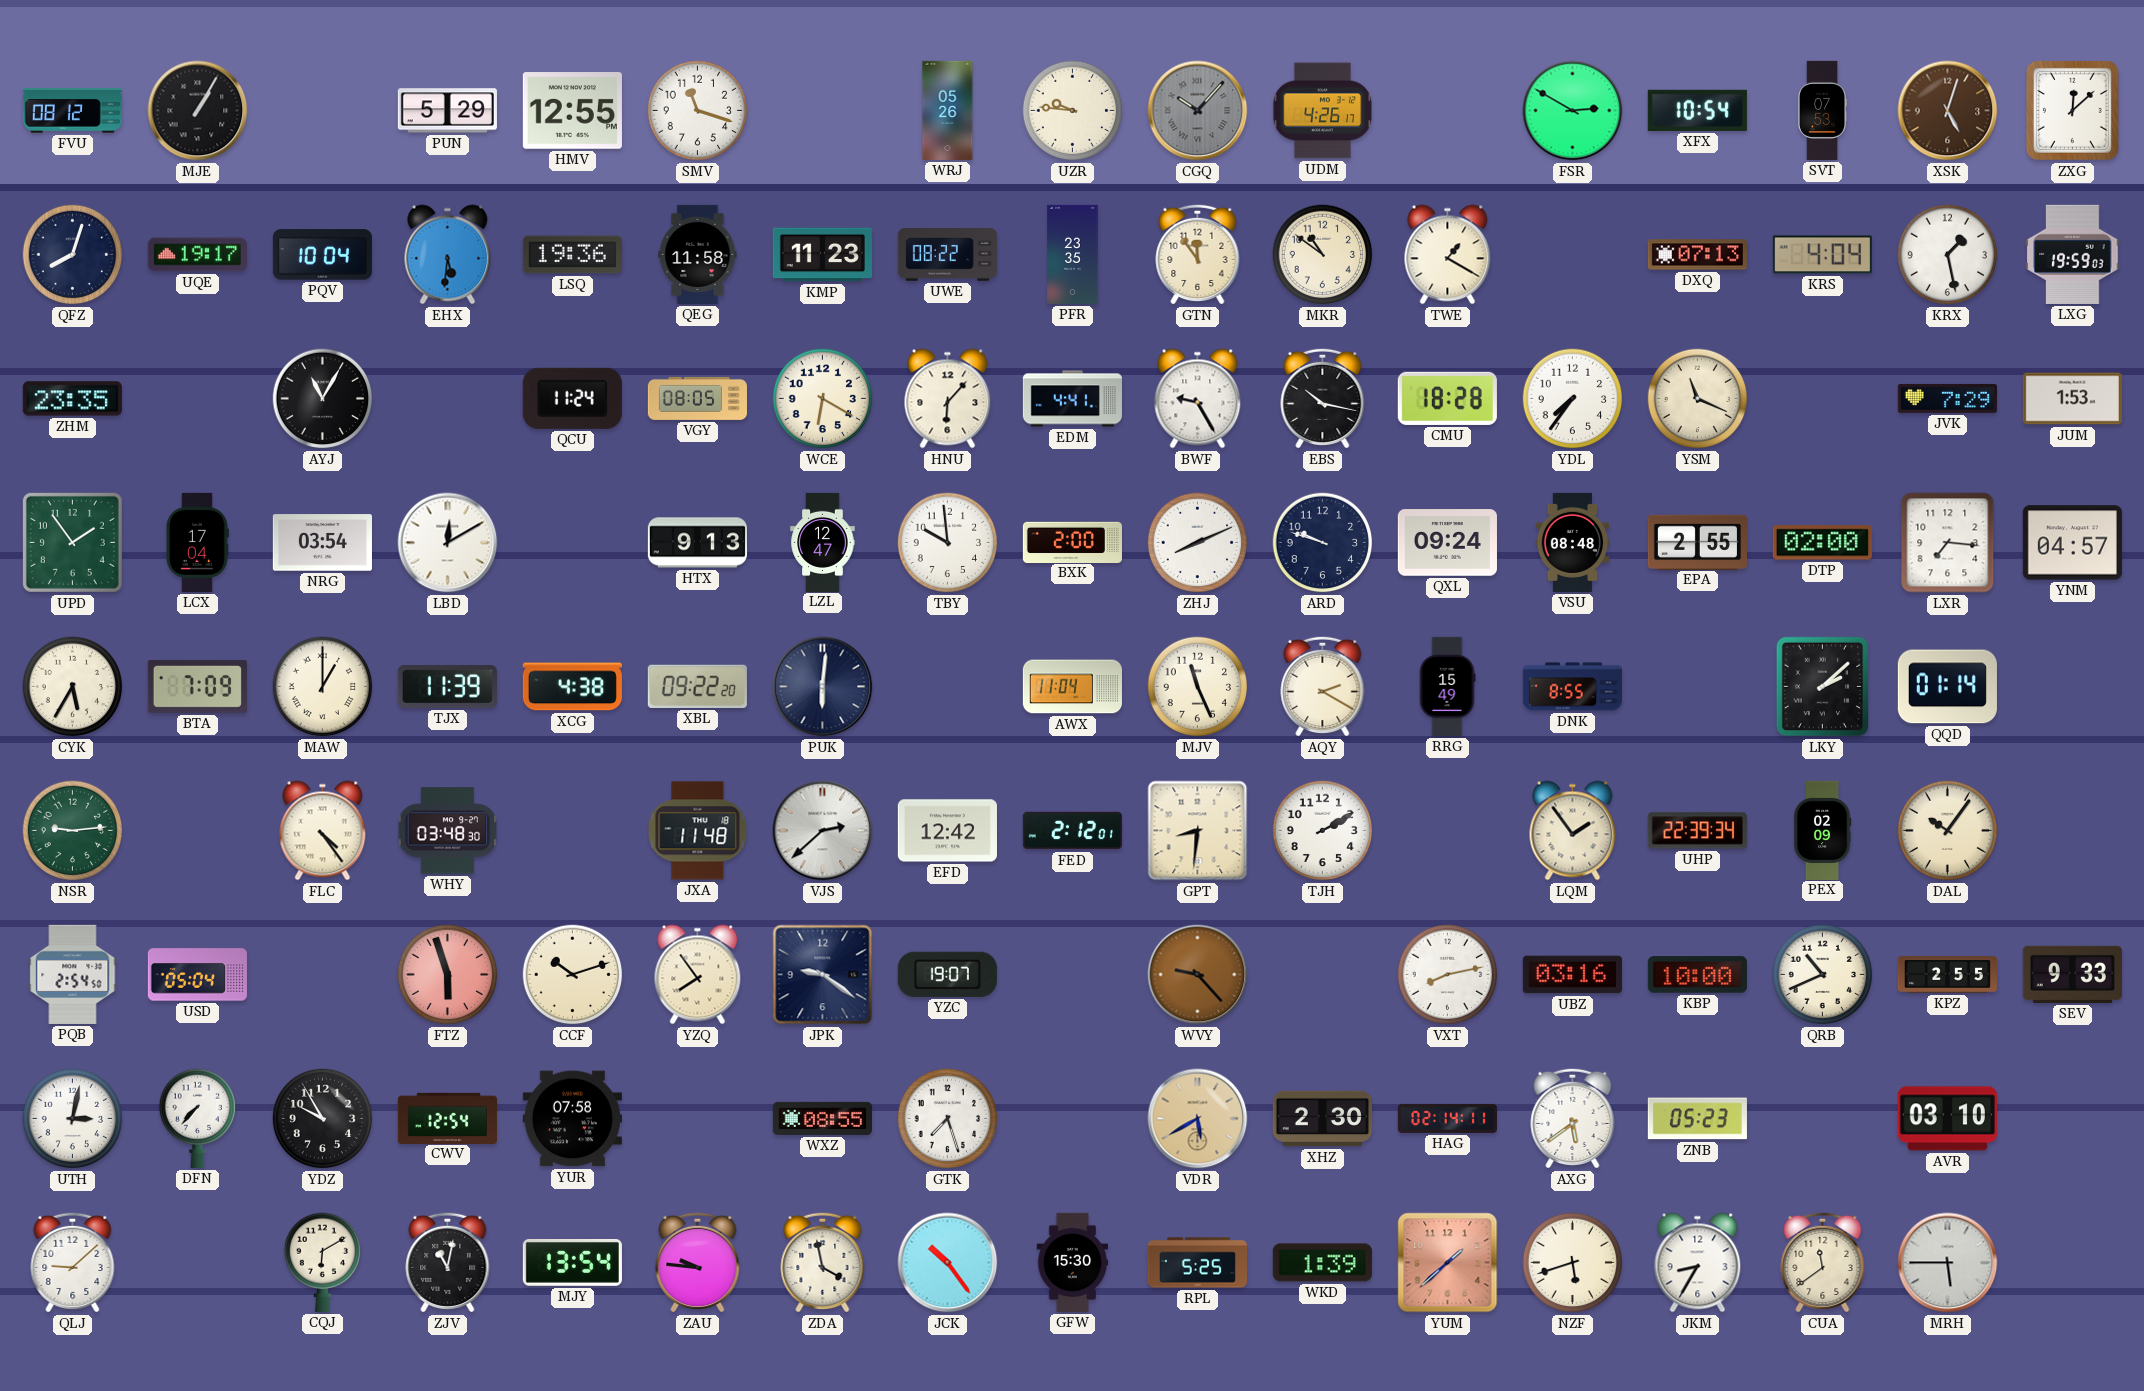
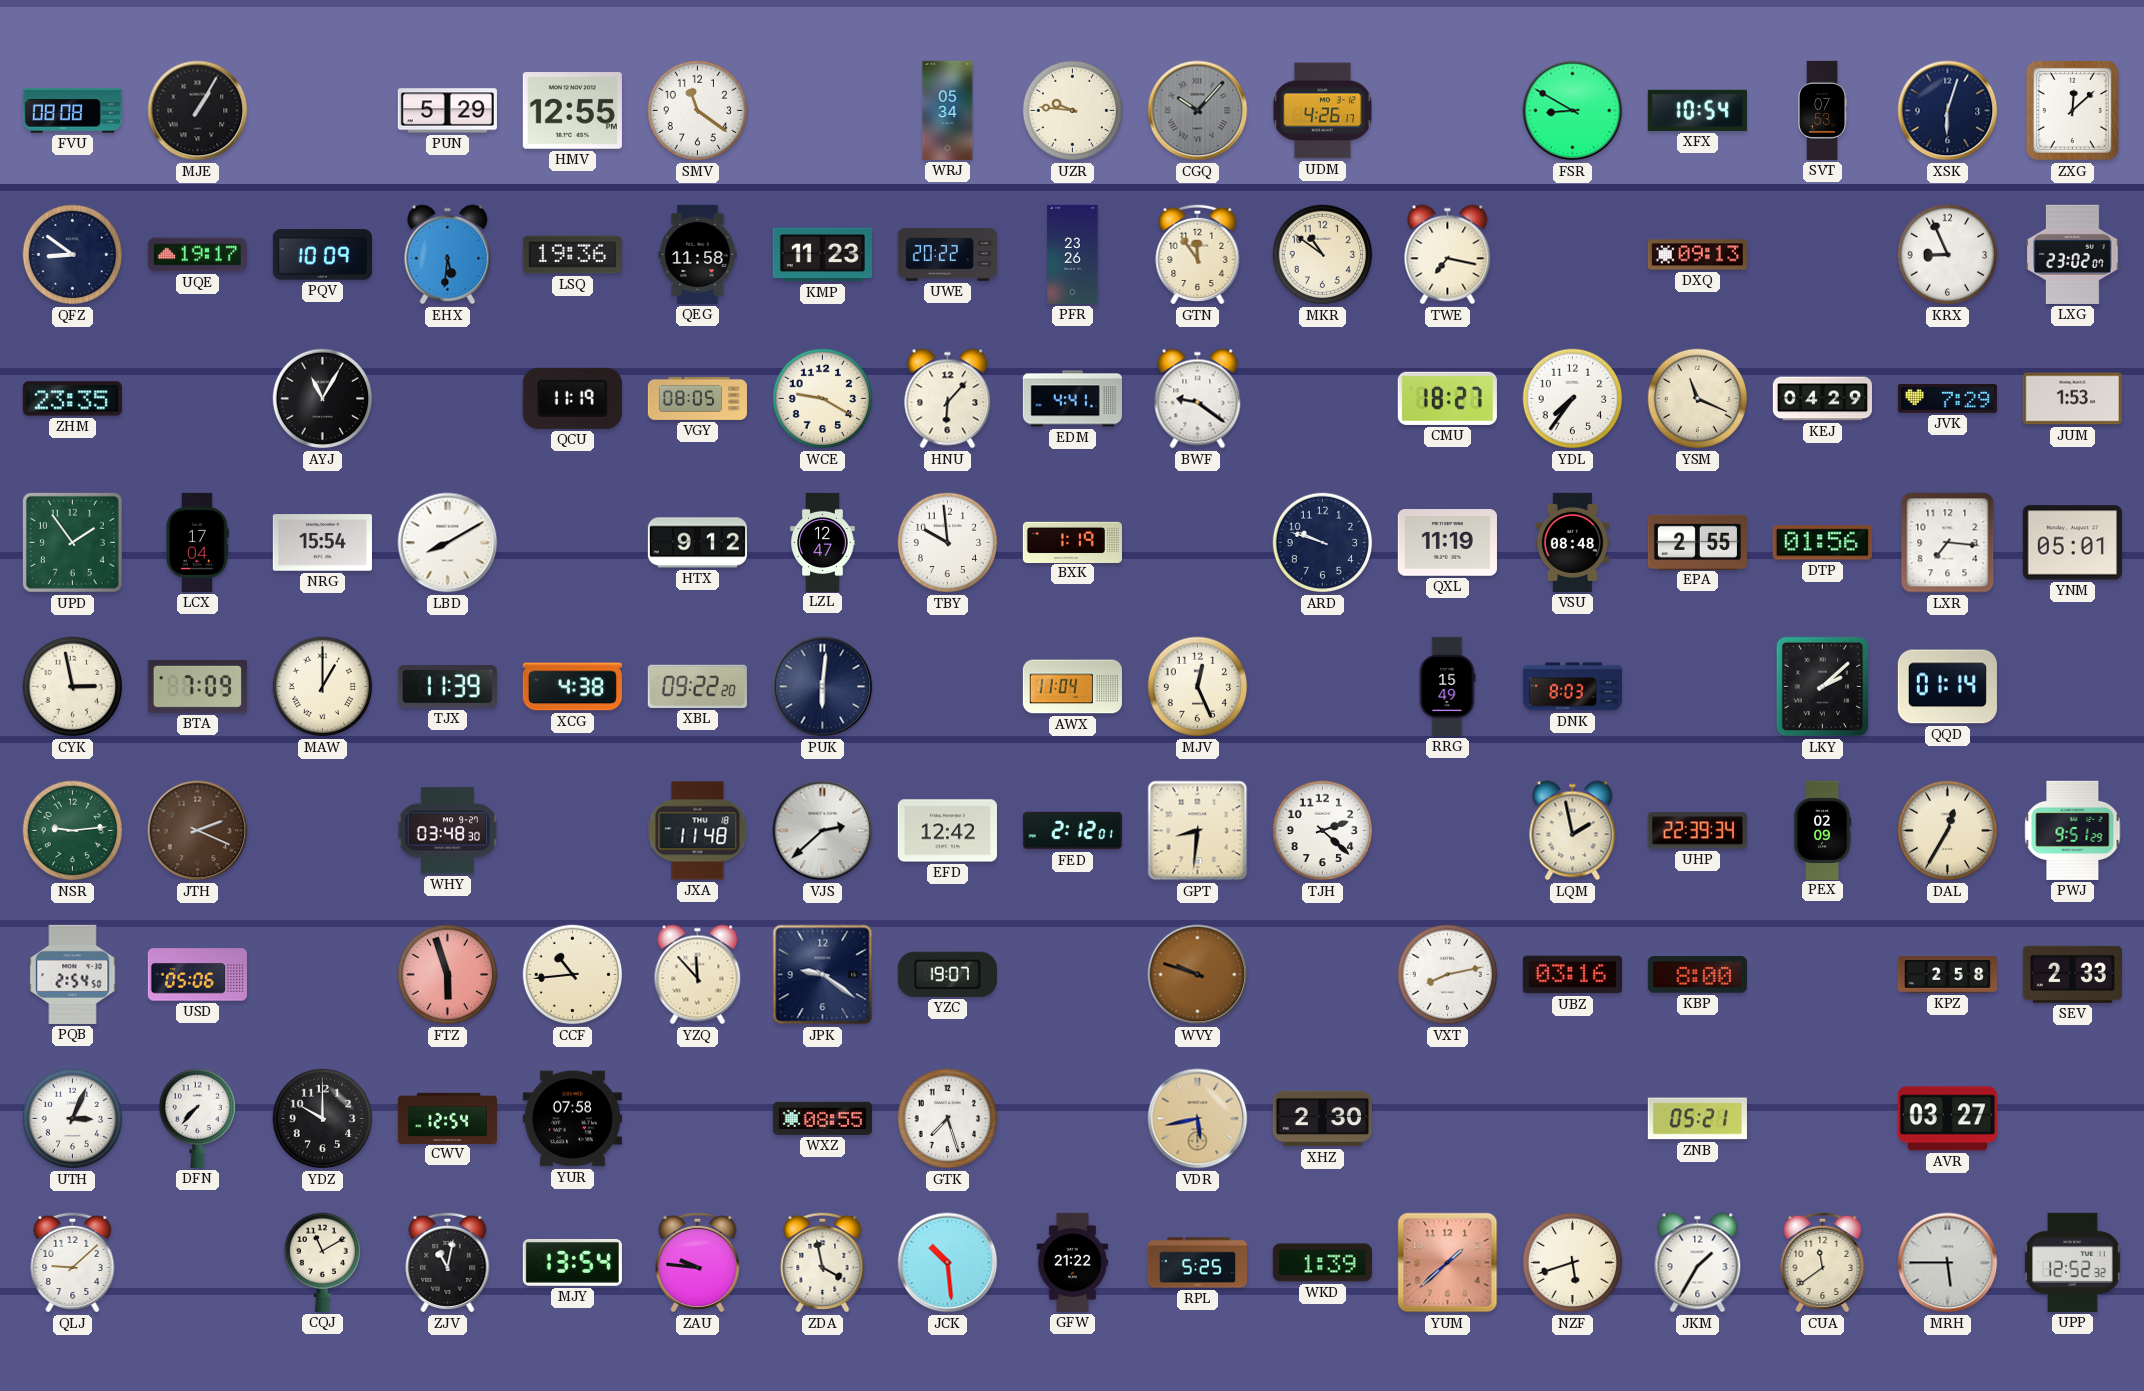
FVU: 08:12 -> 08:08 (72, 111)
SMV: 11:18 -> 11:21 (698, 111)
WRJ: 05:26 -> 05:34 (948, 110)
FSR: 2:50 -> 8:50 (1573, 111)
XSK: 5:03 -> 6:03 (1948, 111)
XSK dial: brown -> navy (1948, 111)
QFZ: 8:03 -> 8:51 (73, 255)
PQV: 10:04 -> 10:09 (322, 255)
UWE: 08:22 -> 20:22 (947, 255)
PFR: 23:35 -> 23:26 (1073, 254)
TWE: 1:20 -> 7:17 (1448, 255)
DXQ: 07:13 -> 09:13 (1697, 255)
KRS: 4:04 -> none (1822, 255)
KRX: 1:28 -> 8:56 (1948, 255)
LXG: 19:59 -> 23:02 (2073, 254)
QCU: 11:24 -> 11:19 (572, 398)
WCE: 6:20 -> 9:20 (823, 399)
BWF: 9:25 -> 9:21 (1198, 399)
EBS: 10:17 -> none (1323, 398)
CMU: 18:28 -> 18:27 (1447, 398)
KEJ: none -> 04:29 (1822, 399)
NRG: 03:54 -> 15:54 (322, 543)
LBD: 12:10 -> 8:10 (448, 543)
HTX: 9:13 -> 9:12 (697, 543)
BXK: 2:00 -> 1:19 (1072, 542)
ZHJ: 8:11 -> none (1198, 543)
QXL: 09:24 -> 11:19 (1447, 543)
DTP: 02:00 -> 01:56 (1822, 543)
YNM: 04:57 -> 05:01 (2072, 543)
CYK: 5:35 -> 2:58 (73, 687)
MJV: 11:26 -> 12:26 (1198, 687)
AQY: 2:20 -> none (1323, 686)
DNK: 8:55 -> 8:03 (1572, 687)
JTH: none -> 2:19 (198, 831)
FLC: 4:24 -> none (323, 831)
TJH: 2:10 -> 2:22 (1323, 831)
LQM: 1:54 -> 1:58 (1573, 831)
DAL: 10:06 -> 12:35 (1948, 831)
PWJ: none -> 9:51 (2073, 830)
USD: 05:04 -> 05:06 (197, 975)
CCF: 10:12 -> 10:44 (573, 975)
YZQ: 7:54 -> 11:53 (698, 975)
WVY: 9:23 -> 9:48 (1198, 975)
KBP: 10:00 -> 8:00 (1697, 975)
QRB: 10:41 -> none (1823, 975)
KPZ: 2:55 -> 2:58 (1947, 975)
SEV: 9:33 -> 2:33 (2072, 974)
UTH: 3:02 -> 3:04 (73, 1119)
YDZ: 9:55 -> 10:00 (323, 1119)
VDR: 5:40 -> 5:43 (1198, 1119)
HAG: 02:14 -> none (1447, 1118)
AXG: 5:39 -> none (1573, 1118)
ZNB: 05:23 -> 05:21 (1697, 1119)
AVR: 03:10 -> 03:27 (1947, 1119)
CQJ: 6:10 -> 11:10 (322, 1262)
JCK: 10:24 -> 10:29 (948, 1263)
GFW: 15:30 -> 21:22 (1073, 1262)
JKM: 8:35 -> 1:35 (1698, 1263)
UPP: none -> 12:52 (2073, 1262)
